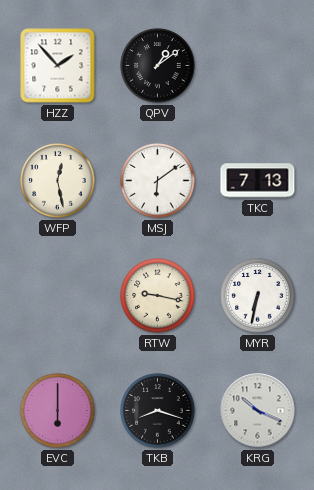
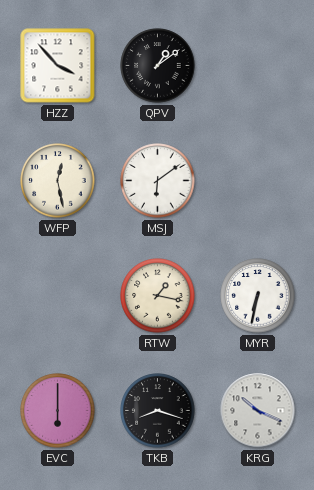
HZZ: 1:53 -> 3:53 (58, 66)
TKC: 7:13 -> none (258, 181)
RTW: 9:17 -> 1:17 (158, 296)
